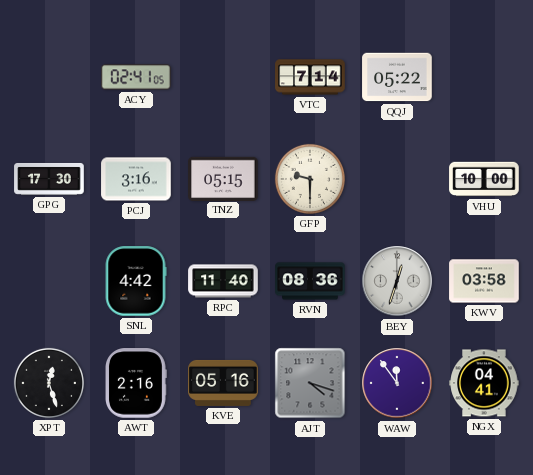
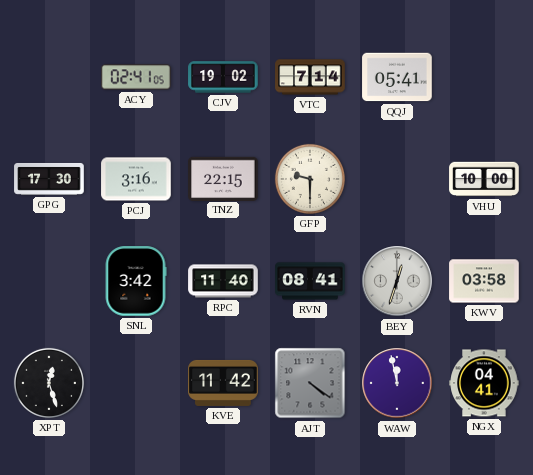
CJV: none -> 19:02 (223, 77)
QQJ: 05:22 -> 05:41 (397, 77)
TNZ: 05:15 -> 22:15 (223, 178)
SNL: 4:42 -> 3:42 (136, 281)
RVN: 08:36 -> 08:41 (310, 281)
AWT: 2:16 -> none (136, 383)
KVE: 05:16 -> 11:42 (223, 383)
AJT: 4:18 -> 4:21 (310, 383)
WAW: 11:54 -> 11:58 (397, 383)
